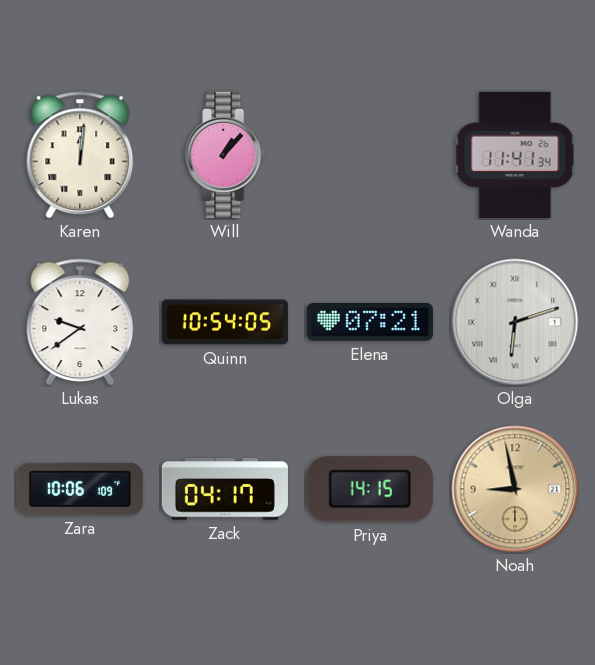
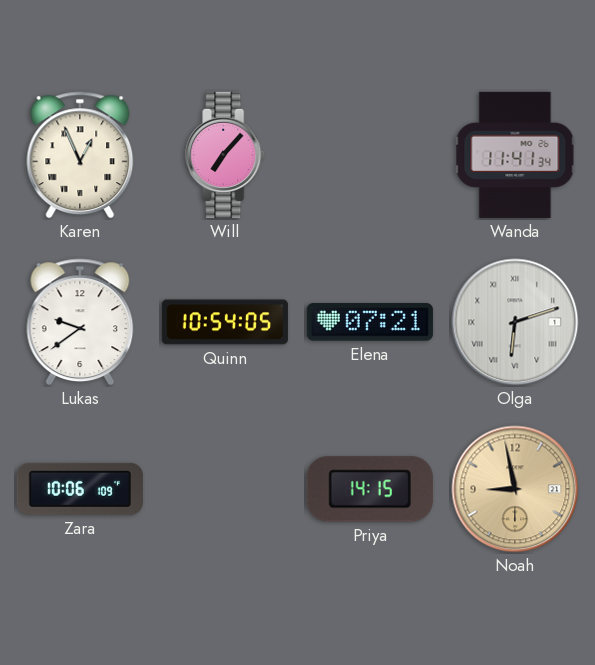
Karen: 12:01 -> 12:56 (80, 155)
Will: 1:07 -> 7:07 (226, 155)
Zack: 04:17 -> none (225, 489)
